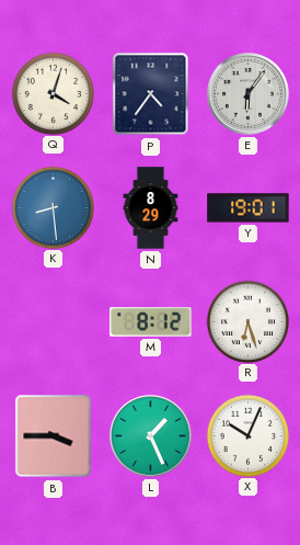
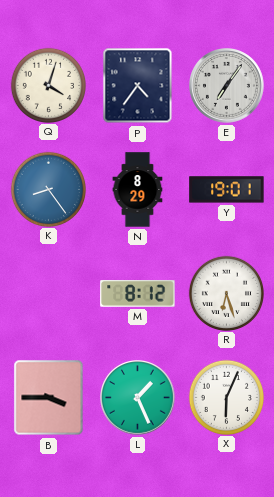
E: 6:06 -> 7:06 (227, 86)
K: 8:29 -> 8:24 (48, 189)
X: 10:04 -> 6:04 (226, 397)
